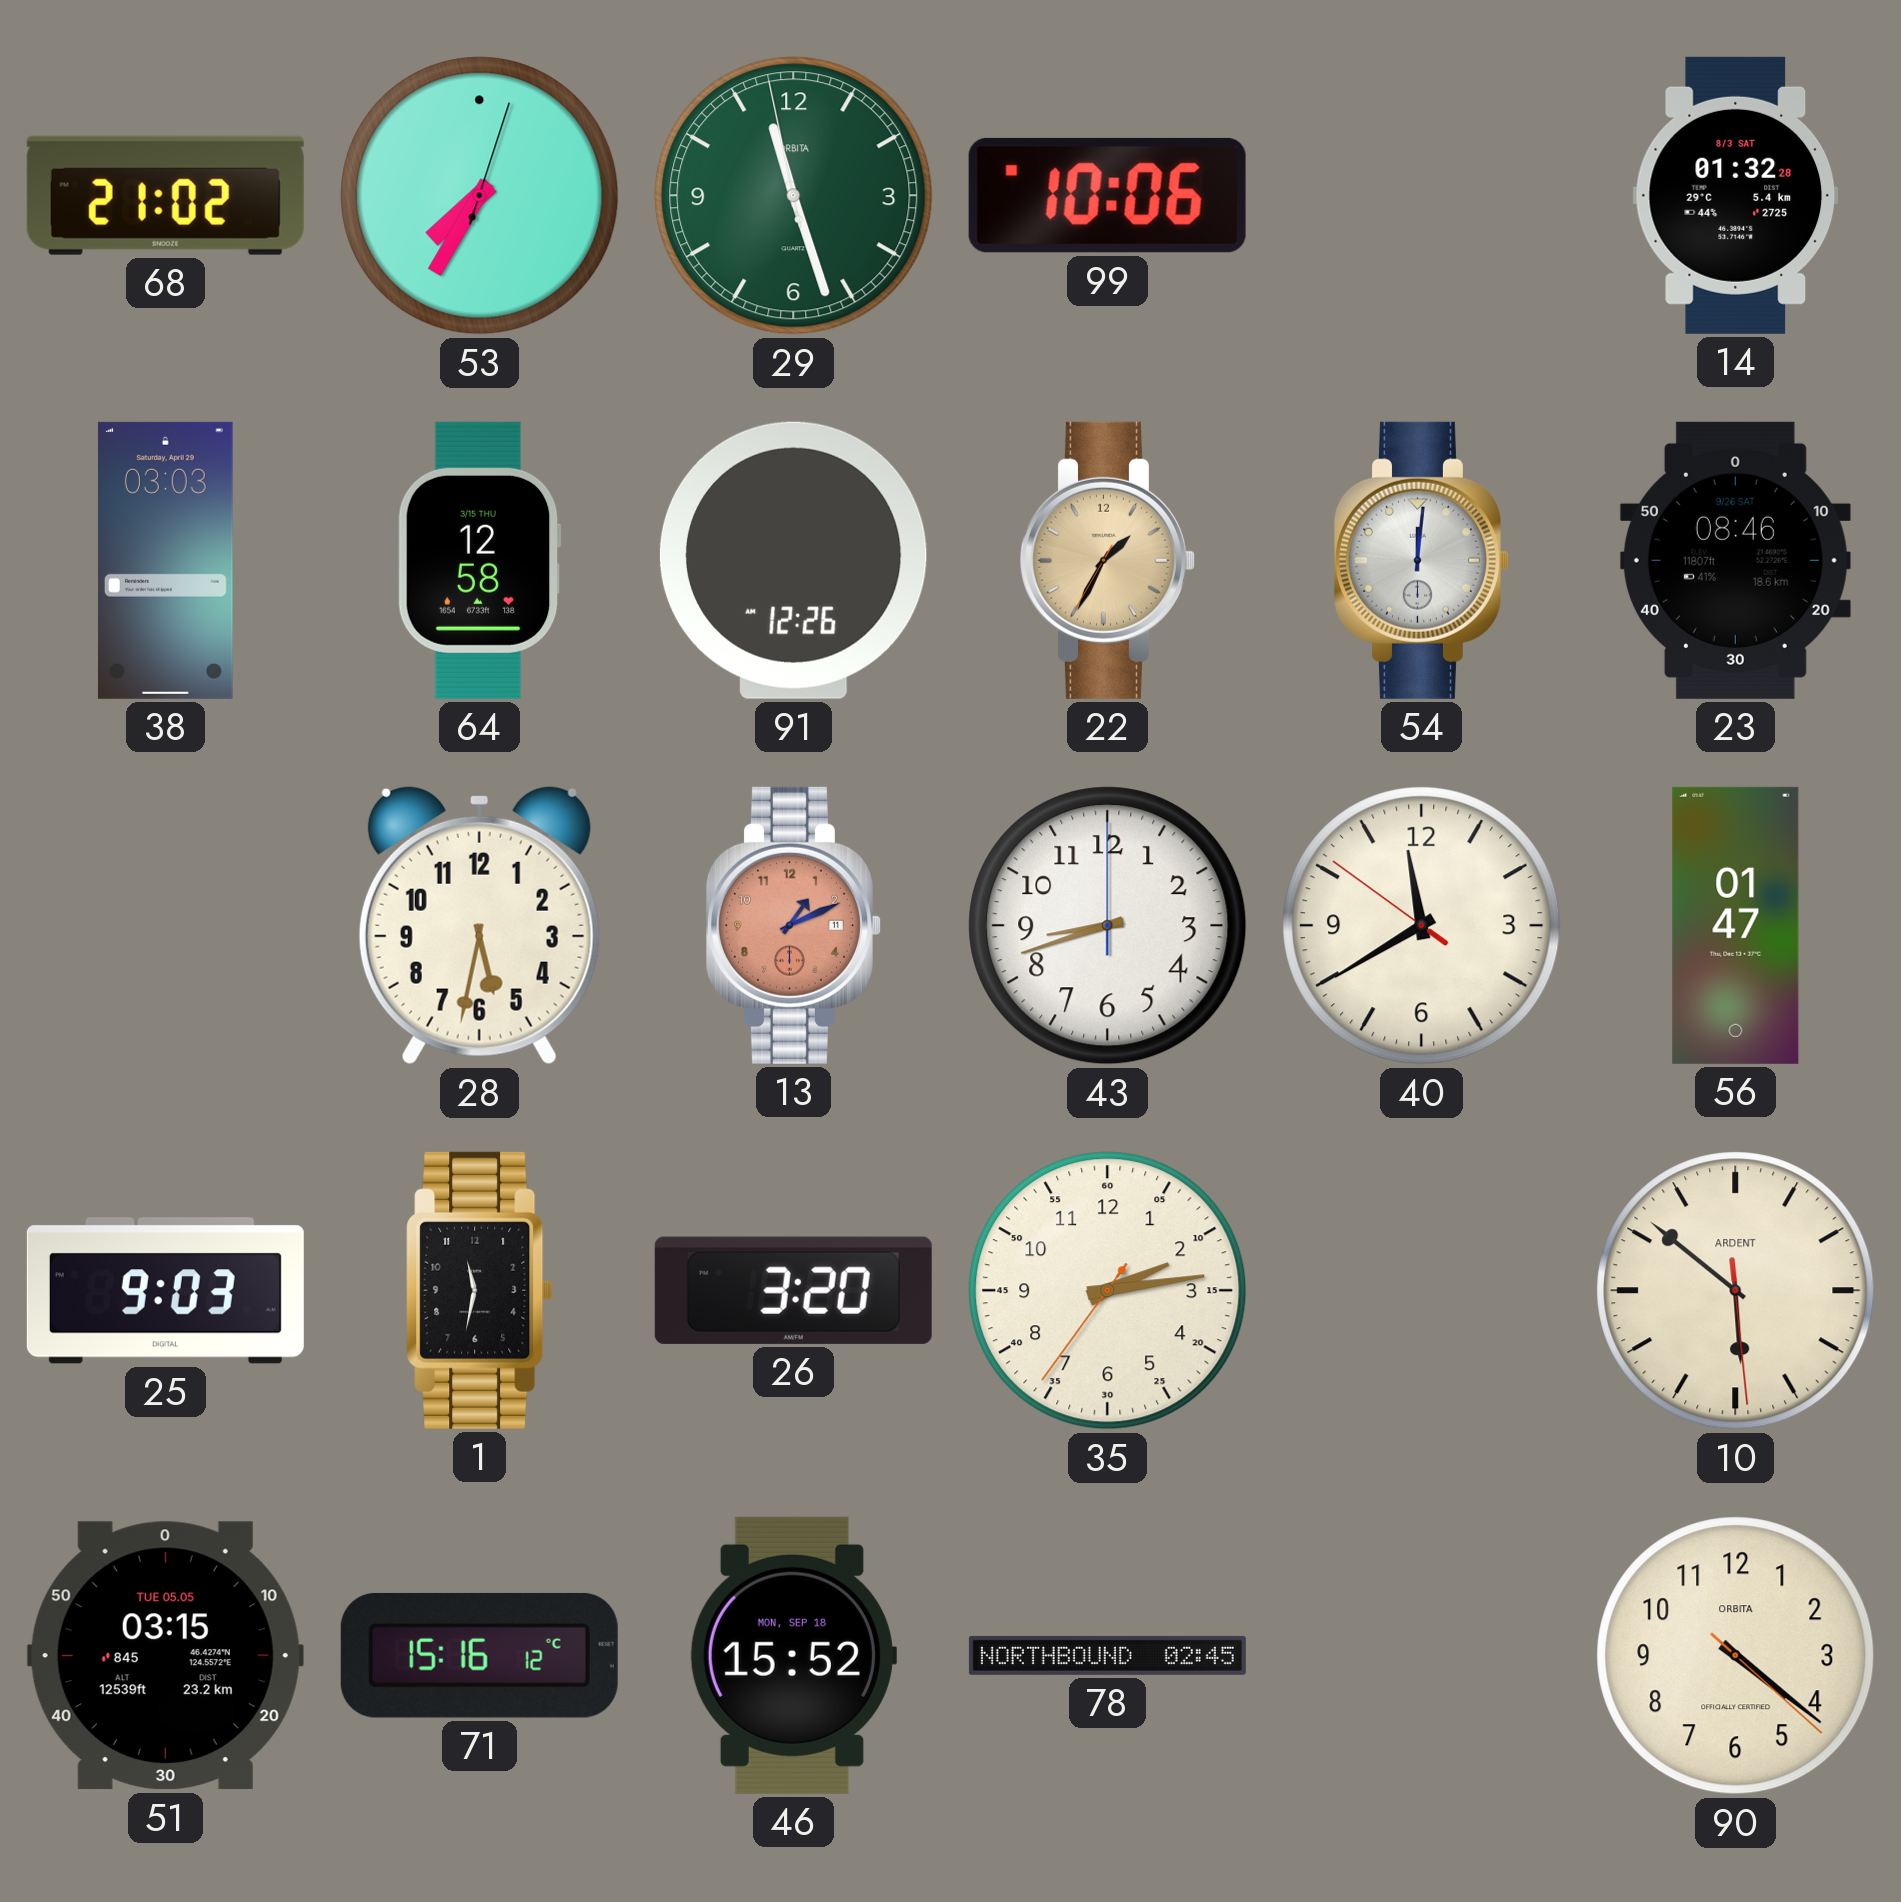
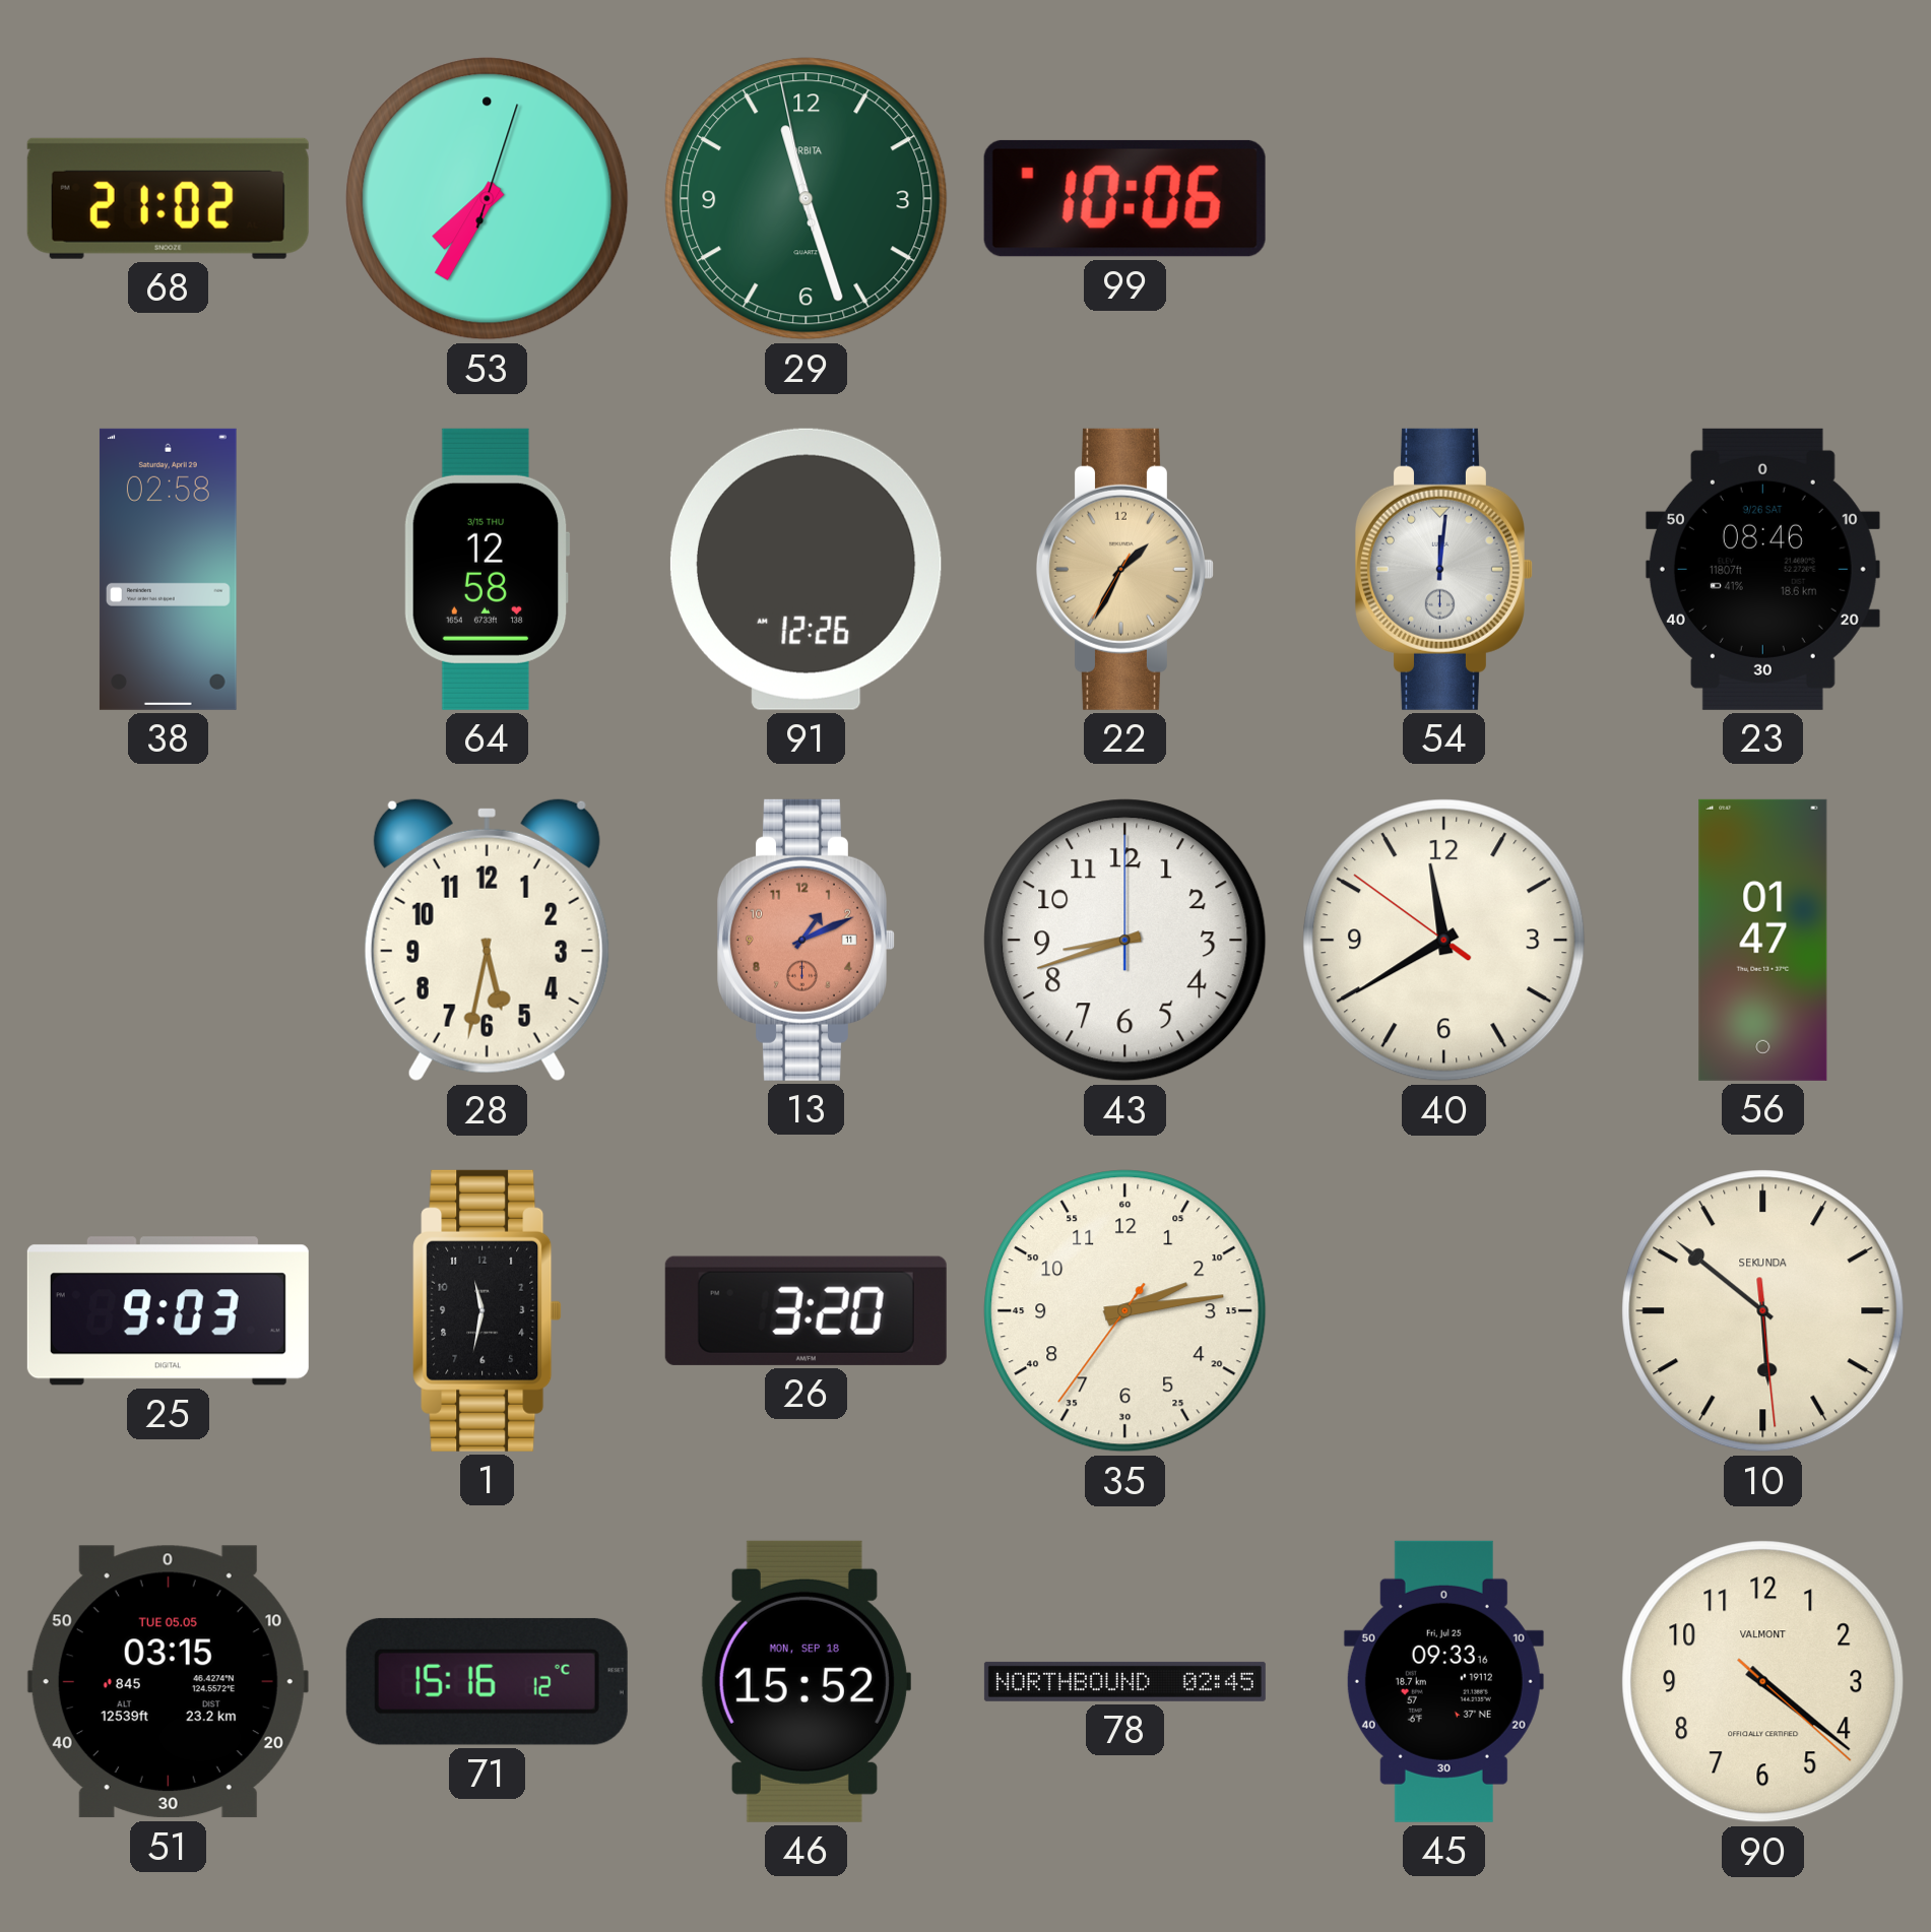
14: 01:32 -> none (1736, 195)
38: 03:03 -> 02:58 (168, 569)
10 brand: ARDENT -> SEKUNDA (1763, 1311)
45: none -> 09:33 (1443, 1681)
90 brand: ORBITA -> VALMONT (1763, 1682)
